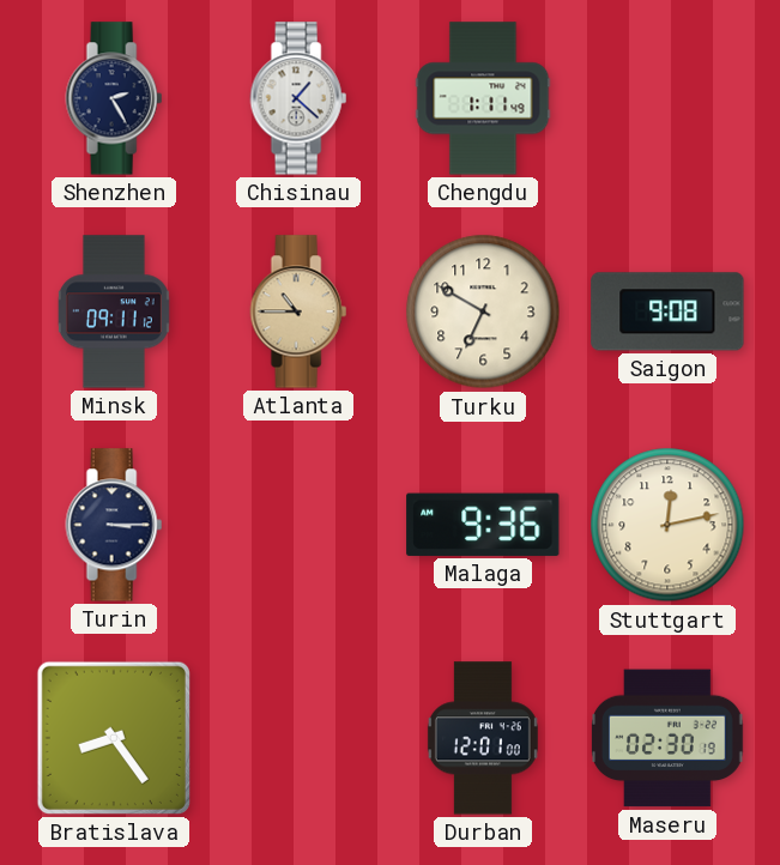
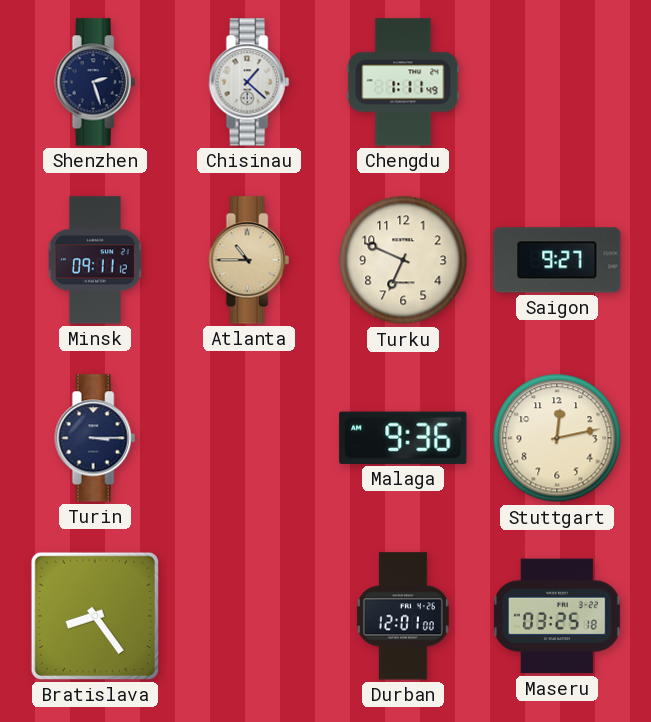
Shenzhen: 2:25 -> 2:27 (95, 82)
Turku: 6:50 -> 6:49 (403, 260)
Saigon: 9:08 -> 9:27 (557, 260)
Maseru: 02:30 -> 03:25 (558, 616)
